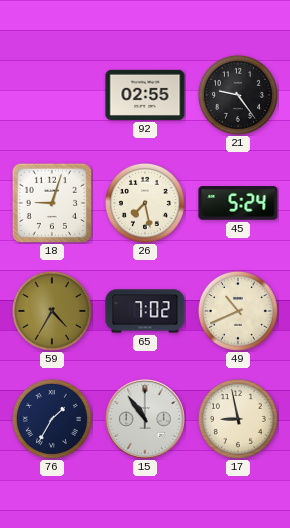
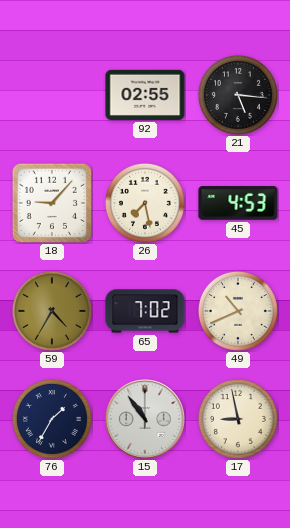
21: 9:24 -> 5:16 (238, 95)
18: 9:03 -> 9:07 (51, 202)
45: 5:24 -> 4:53 (238, 203)
